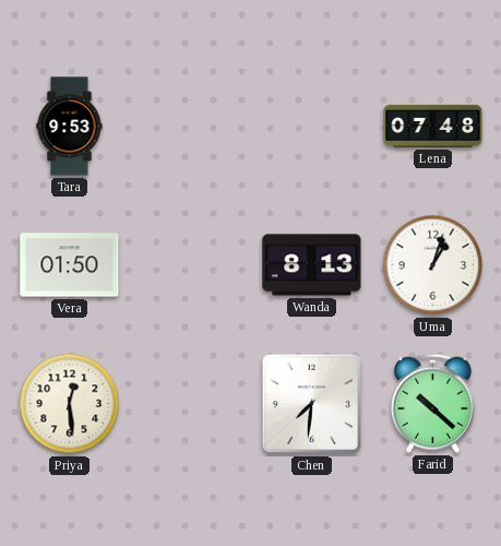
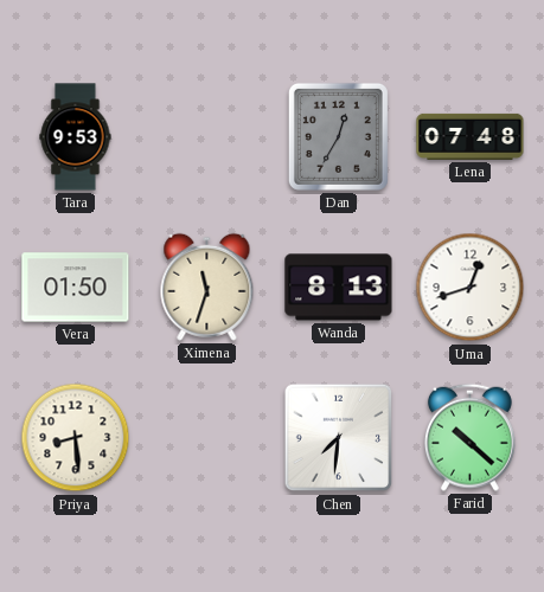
Dan: none -> 12:35 (338, 136)
Ximena: none -> 11:33 (207, 287)
Uma: 1:03 -> 12:42 (471, 288)
Priya: 12:29 -> 8:29 (76, 438)
